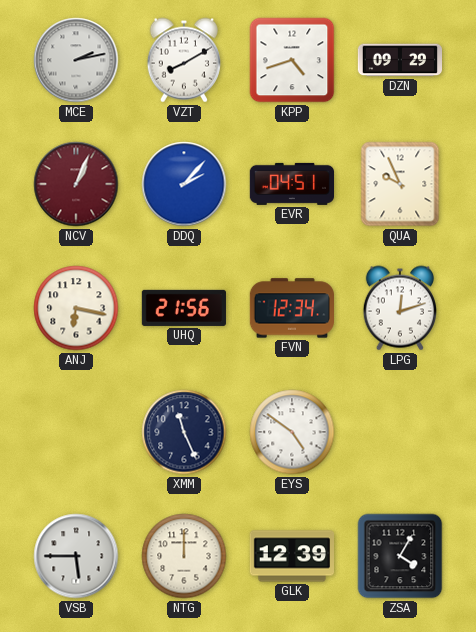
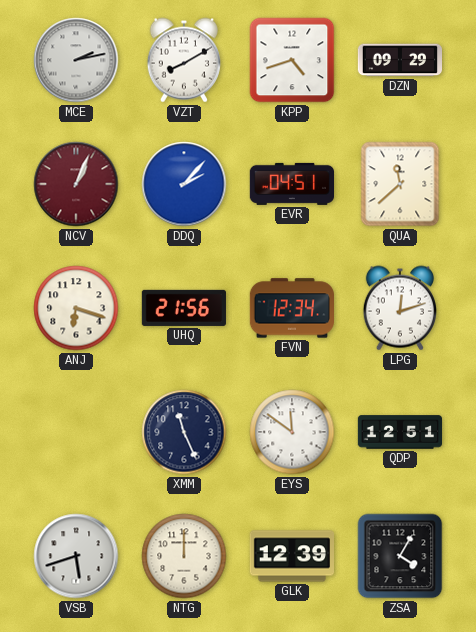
QUA: 9:56 -> 11:38 (400, 184)
ANJ: 6:17 -> 6:18 (76, 308)
EYS: 4:51 -> 11:51 (292, 432)
QDP: none -> 12:51 (400, 432)
VSB: 5:45 -> 5:42 (76, 556)
